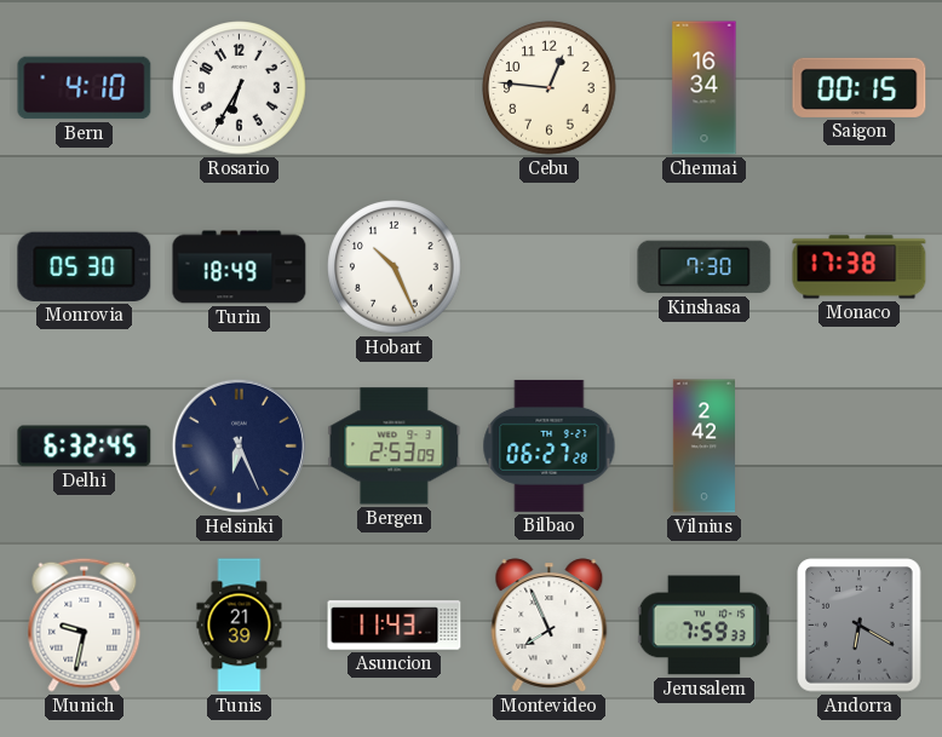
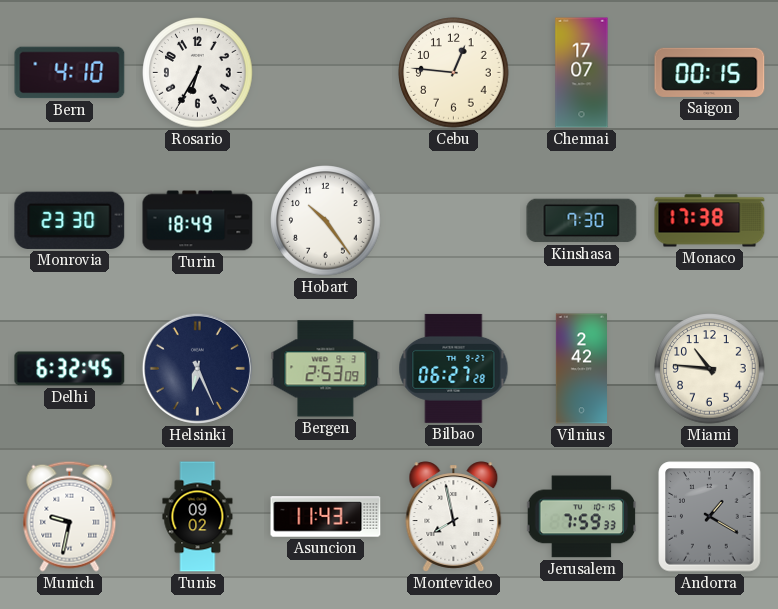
Chennai: 16:34 -> 17:07 (582, 73)
Monrovia: 05:30 -> 23:30 (70, 220)
Hobart: 10:26 -> 10:24 (326, 221)
Miami: none -> 10:46 (710, 369)
Tunis: 21:39 -> 09:02 (198, 517)
Montevideo: 7:56 -> 7:58 (454, 517)
Andorra: 6:20 -> 1:20 (710, 517)
